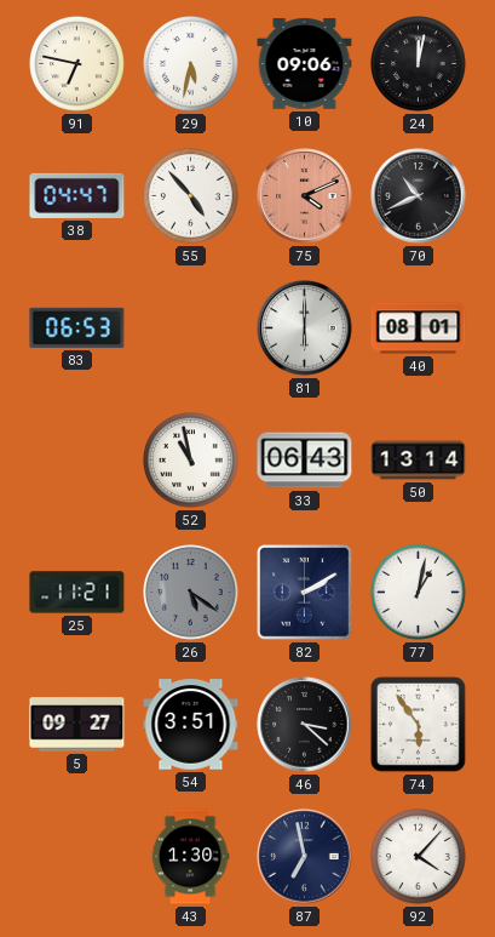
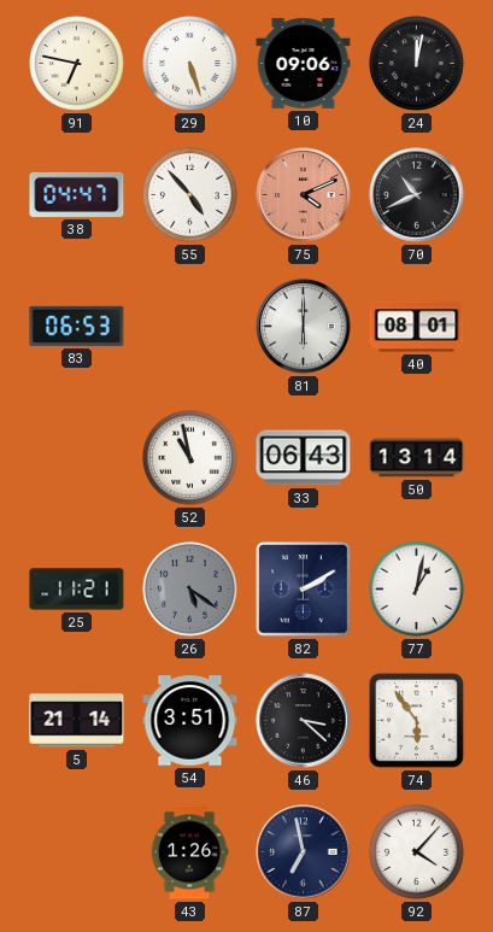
29: 5:32 -> 5:27 (190, 64)
5: 09:27 -> 21:14 (77, 721)
43: 1:30 -> 1:26 (189, 852)
